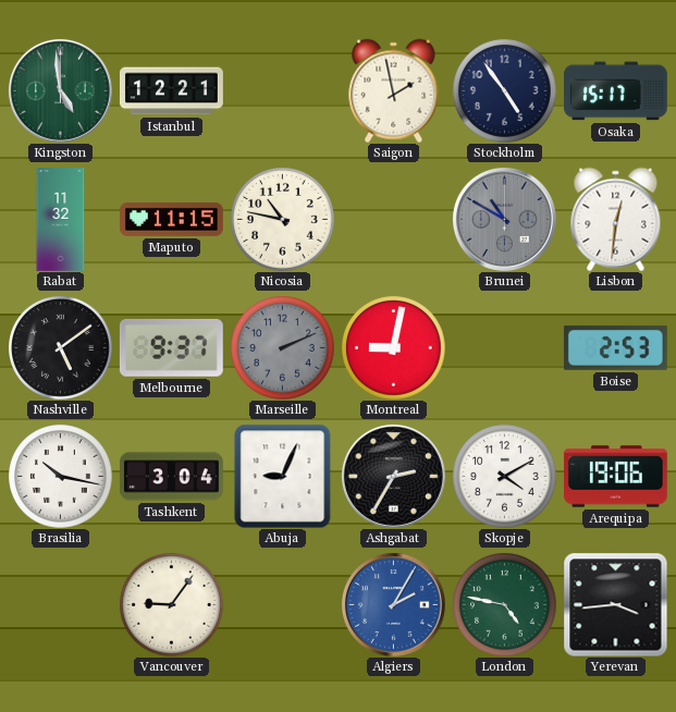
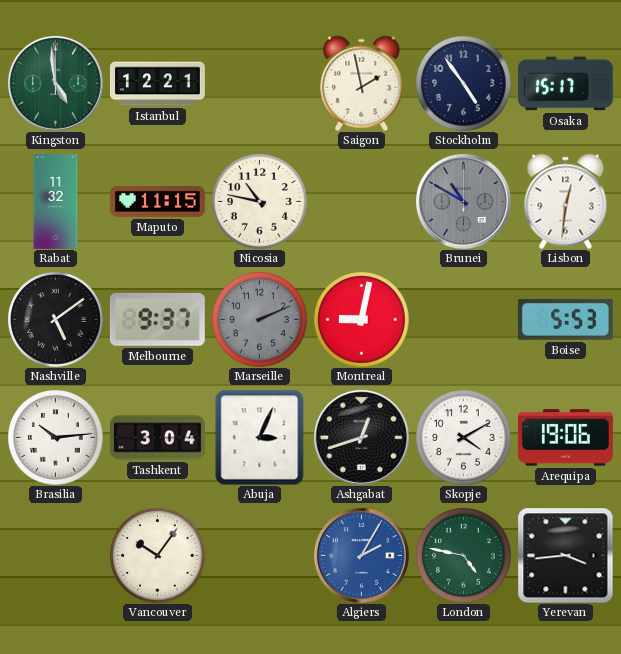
Boise: 2:53 -> 5:53 (565, 319)
Brasilia: 10:17 -> 10:14 (55, 437)
Abuja: 9:04 -> 3:04 (260, 437)
Ashgabat: 2:35 -> 12:42 (361, 437)
Vancouver: 9:06 -> 10:06 (157, 555)
